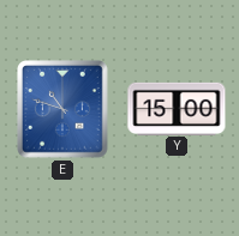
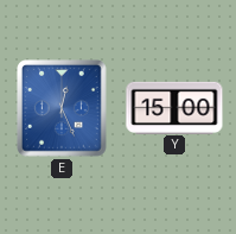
E: 10:48 -> 12:26 (63, 109)
